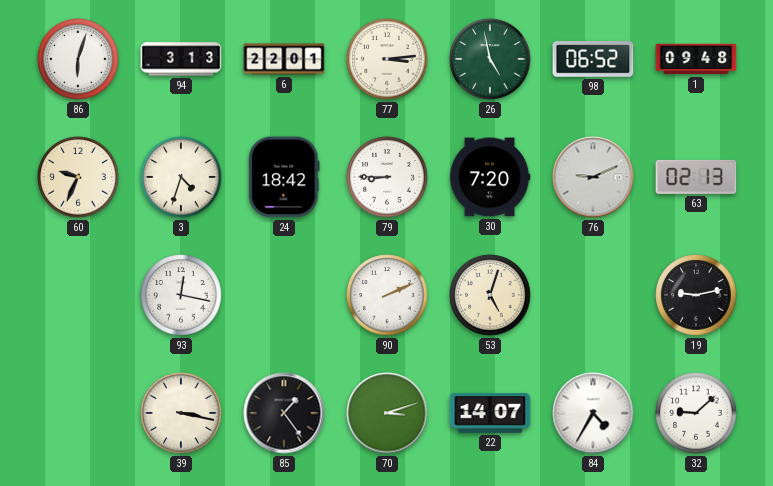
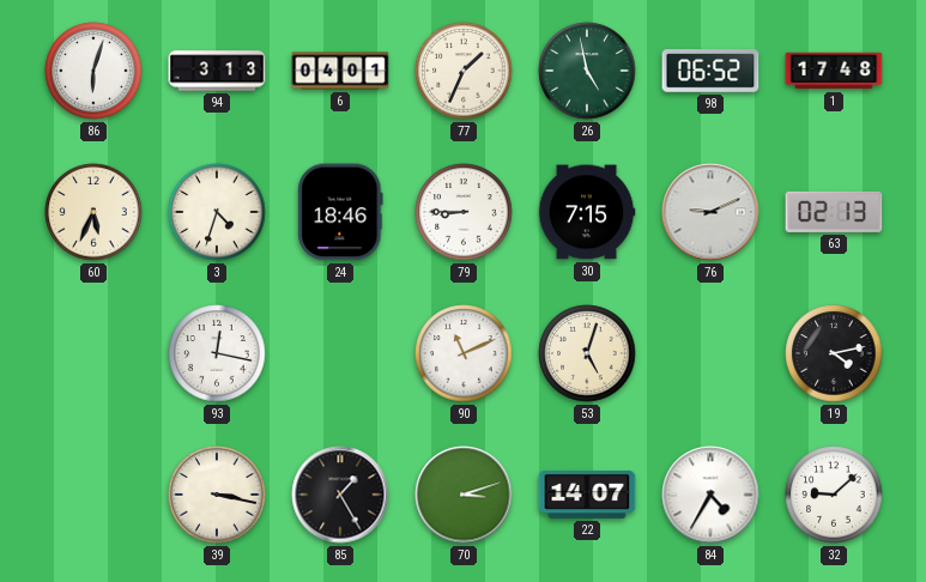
6: 22:01 -> 04:01 (340, 71)
77: 3:14 -> 1:34 (464, 71)
1: 09:48 -> 17:48 (834, 71)
60: 9:34 -> 5:34 (93, 212)
24: 18:42 -> 18:46 (340, 212)
30: 7:20 -> 7:15 (587, 212)
90: 2:11 -> 11:11 (464, 353)
19: 9:13 -> 4:13 (834, 353)
85: 1:24 -> 1:25 (340, 495)
